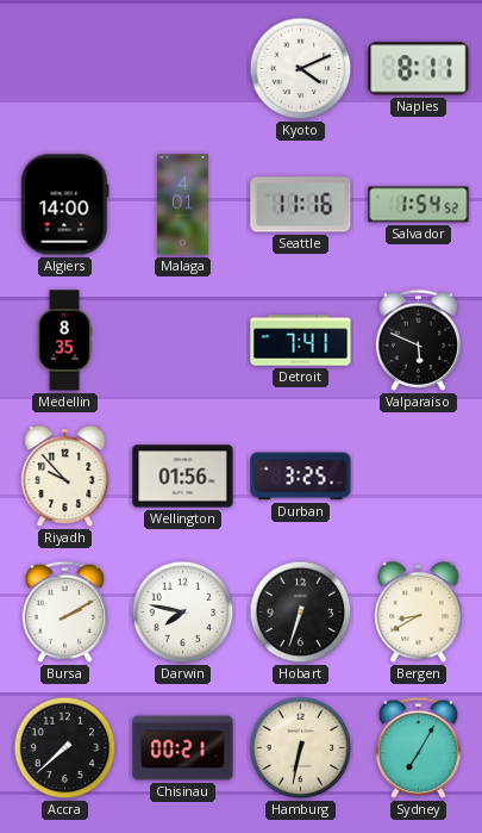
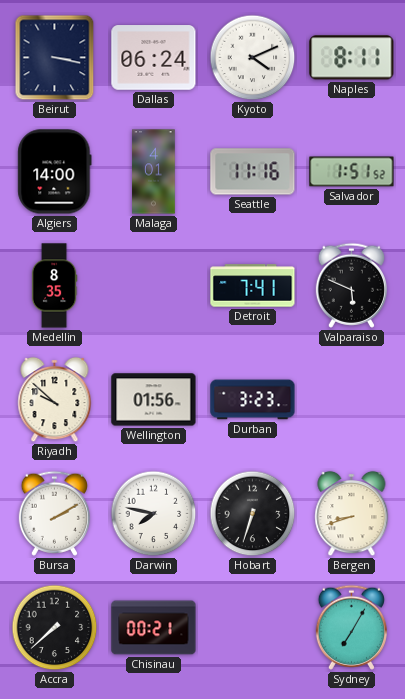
Beirut: none -> 3:17 (55, 58)
Dallas: none -> 06:24 (154, 58)
Salvador: 1:54 -> 1:51 (352, 172)
Riyadh: 9:53 -> 9:52 (55, 400)
Durban: 3:25 -> 3:23 (253, 400)
Bergen: 8:40 -> 8:42 (352, 514)
Hamburg: 6:32 -> none (301, 748)
